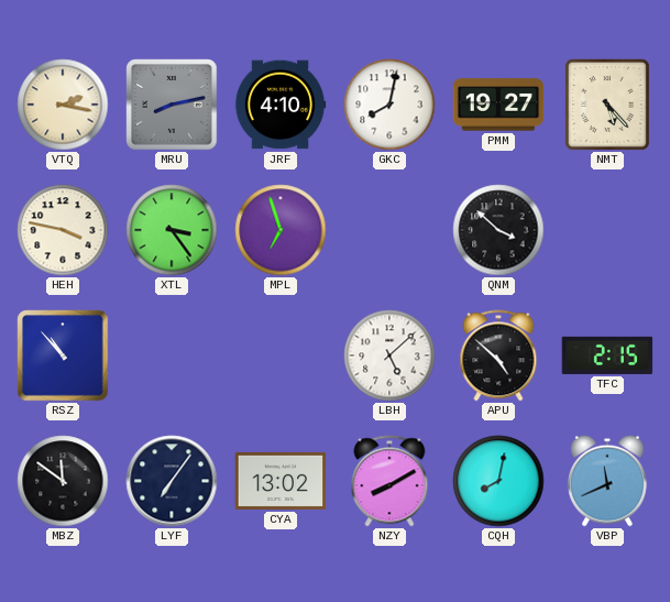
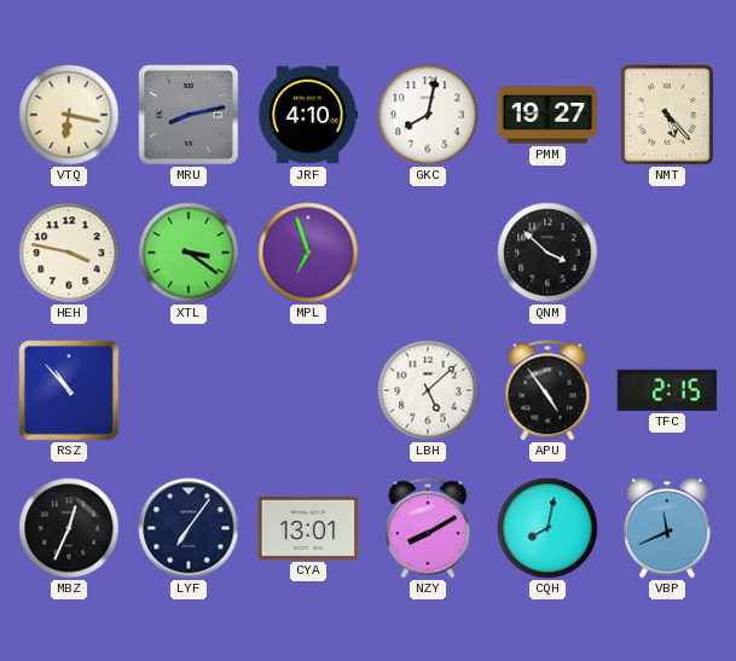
VTQ: 2:17 -> 6:17 (69, 115)
XTL: 3:24 -> 3:21 (189, 253)
APU: 4:52 -> 4:54 (547, 390)
MBZ: 11:51 -> 12:34 (69, 528)
CYA: 13:02 -> 13:01 (308, 528)
